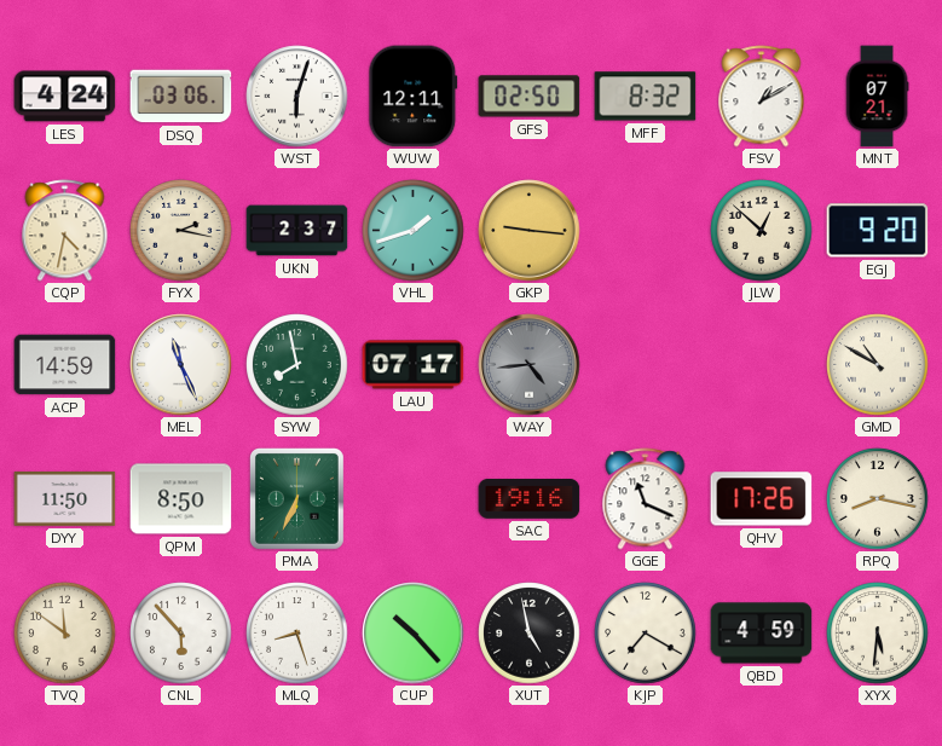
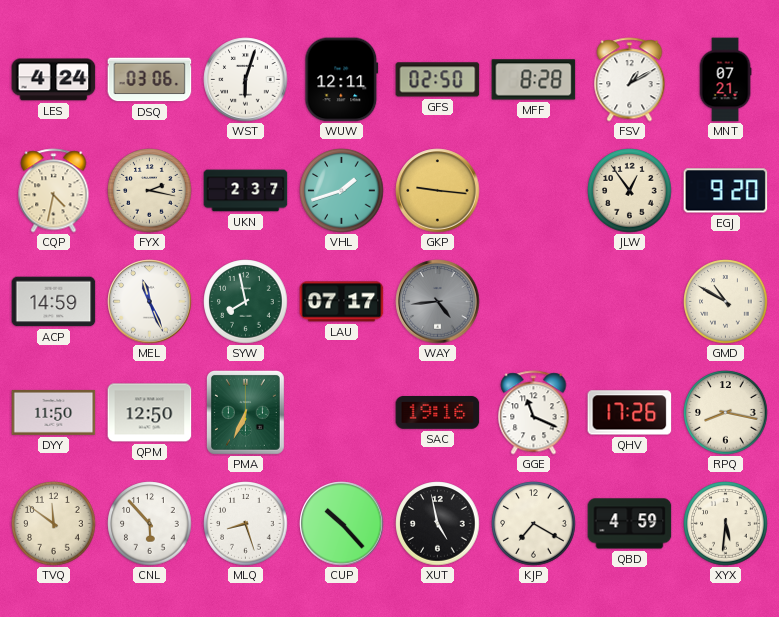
MFF: 8:32 -> 8:28 (534, 80)
JLW: 12:52 -> 12:54 (630, 191)
QPM: 8:50 -> 12:50 (150, 413)
